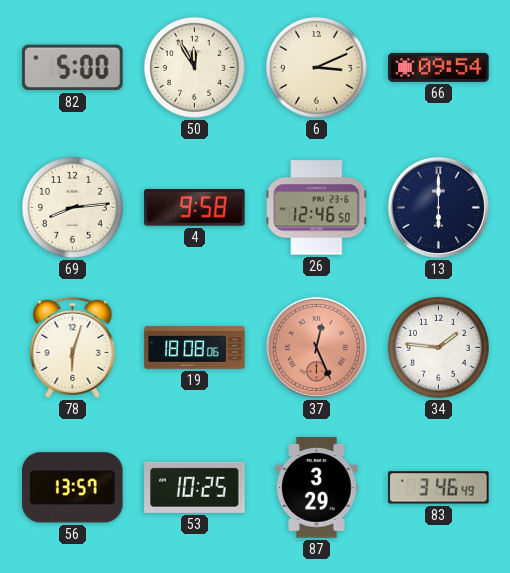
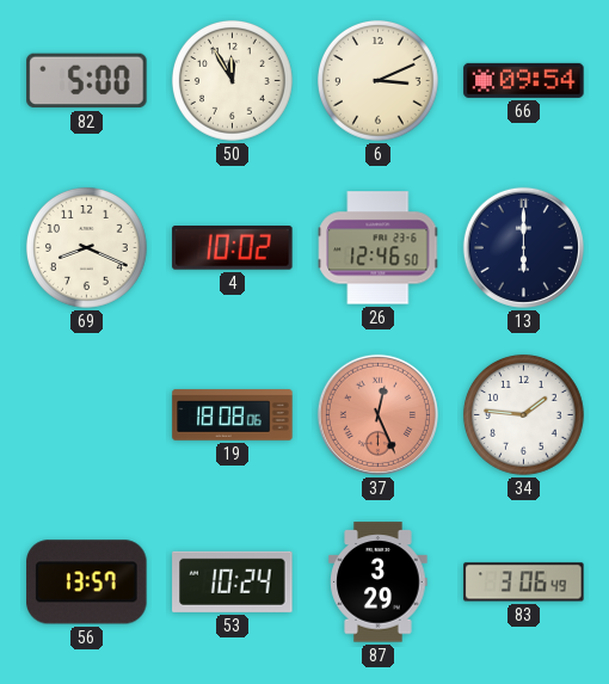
69: 8:14 -> 8:19 (86, 247)
4: 9:58 -> 10:02 (233, 248)
78: 6:03 -> none (73, 347)
53: 10:25 -> 10:24 (233, 581)
83: 3:46 -> 3:06 (524, 583)
